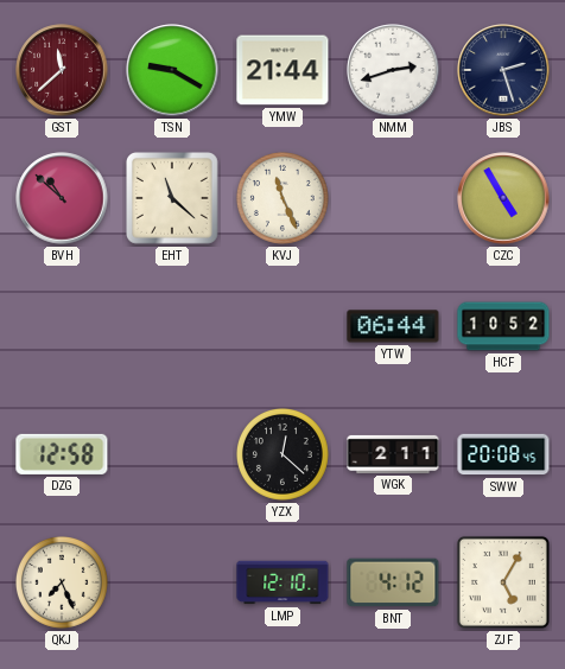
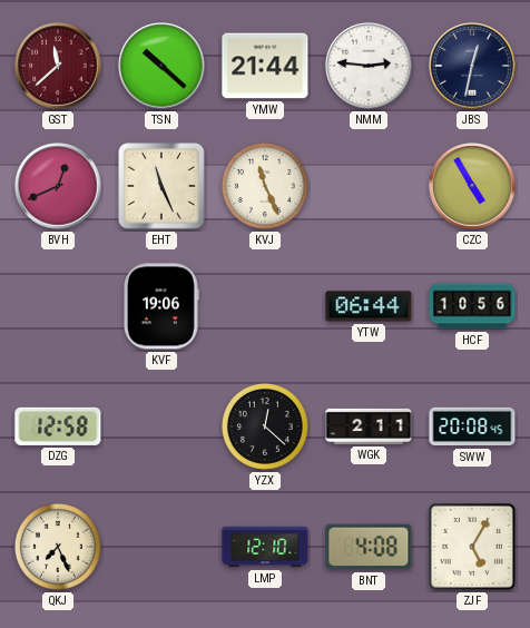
TSN: 9:20 -> 10:22 (161, 66)
NMM: 2:42 -> 2:46 (369, 66)
JBS: 2:27 -> 12:32 (472, 66)
BVH: 10:52 -> 12:41 (58, 186)
EHT: 11:22 -> 11:26 (163, 187)
KVF: none -> 19:06 (161, 306)
HCF: 10:52 -> 10:56 (472, 306)
BNT: 4:12 -> 4:08 (369, 547)
